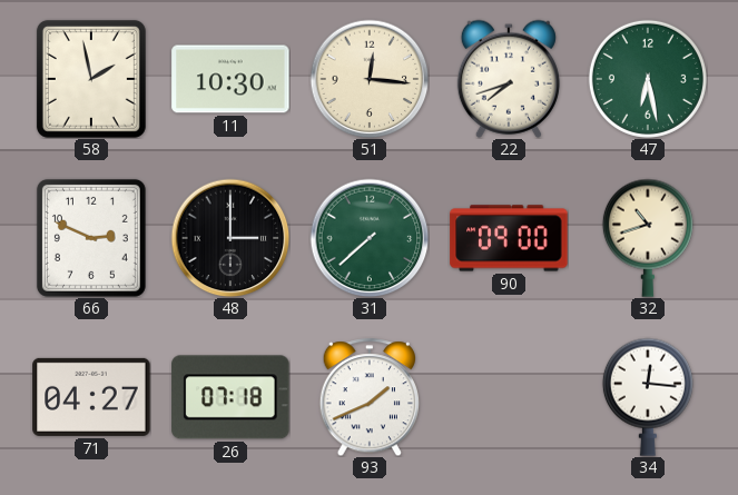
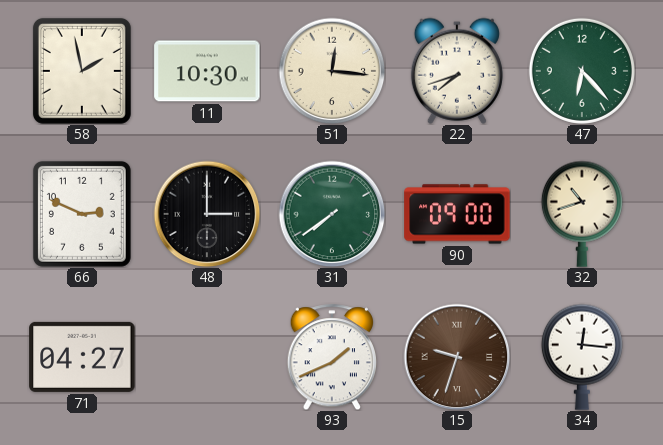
47: 6:28 -> 6:23 (582, 71)
31: 7:38 -> 7:39 (332, 214)
26: 07:18 -> none (230, 397)
15: none -> 9:33 (457, 357)
